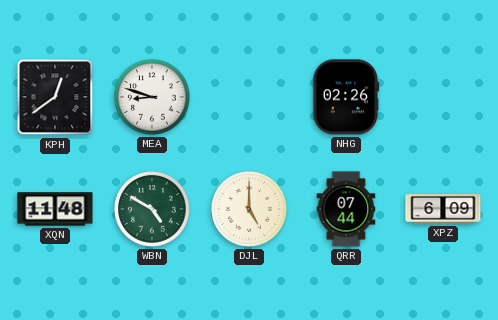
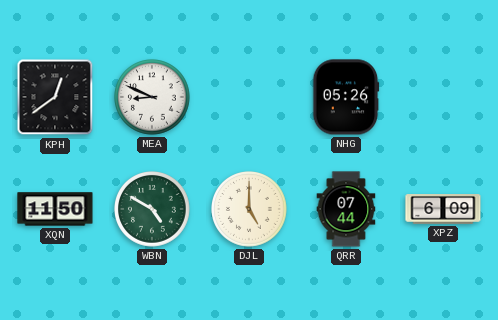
MEA: 8:48 -> 8:49 (153, 98)
NHG: 02:26 -> 05:26 (346, 97)
XQN: 11:48 -> 11:50 (55, 209)
